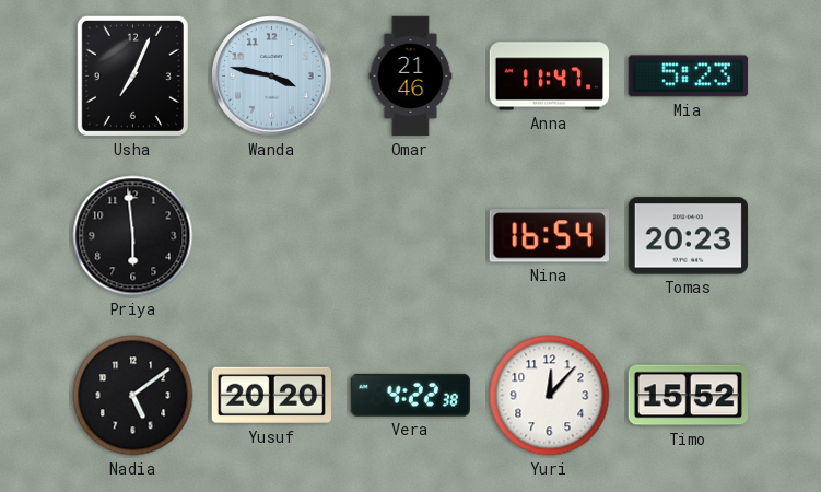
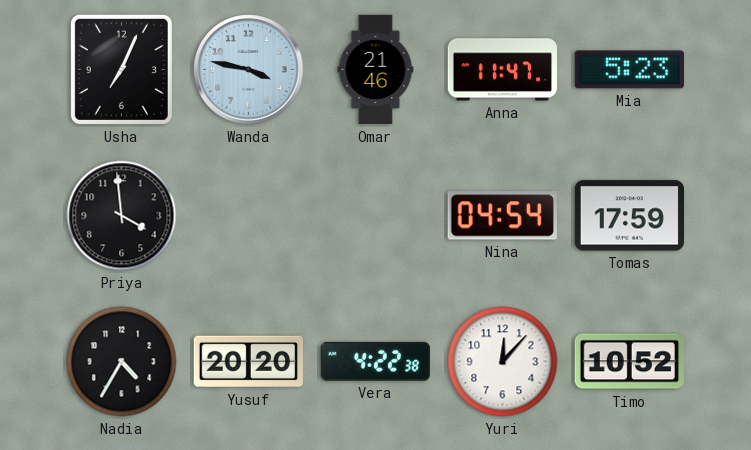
Priya: 5:59 -> 3:59 (122, 216)
Nina: 16:54 -> 04:54 (502, 216)
Tomas: 20:23 -> 17:59 (629, 216)
Nadia: 5:09 -> 4:35 (122, 362)
Timo: 15:52 -> 10:52 (629, 362)
